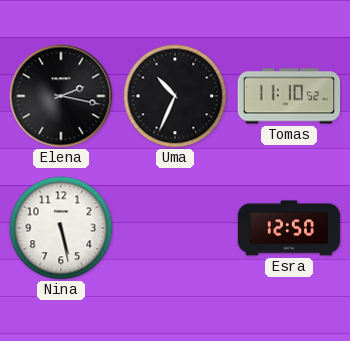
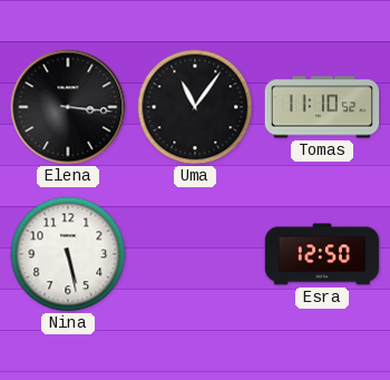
Elena: 2:17 -> 3:16 (68, 107)
Uma: 10:34 -> 11:06 (195, 107)
